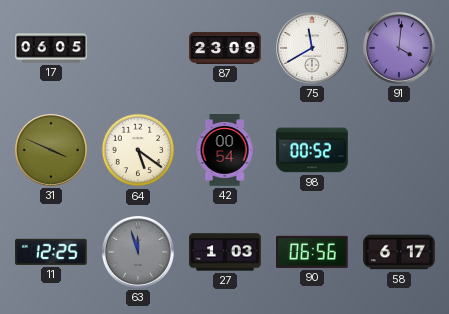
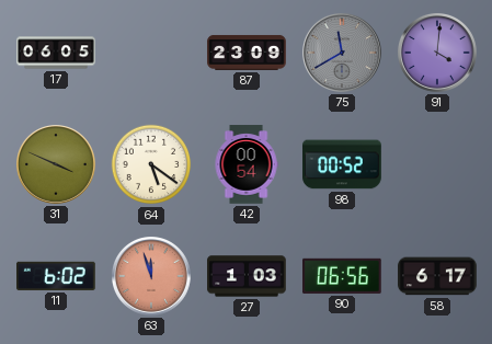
75 dial: white -> grey (343, 54)
11: 12:25 -> 6:02 (57, 276)
63 dial: grey -> salmon (152, 277)
